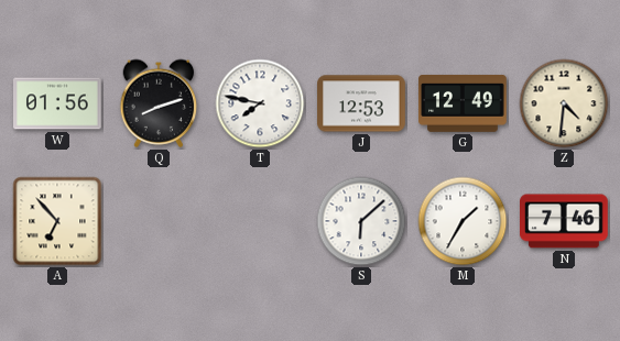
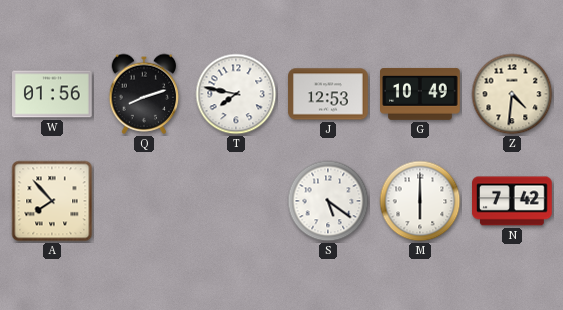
G: 12:49 -> 10:49 (420, 94)
A: 6:53 -> 7:53 (52, 201)
S: 6:08 -> 5:21 (328, 201)
M: 1:35 -> 6:00 (420, 201)
N: 7:46 -> 7:42 (513, 201)
